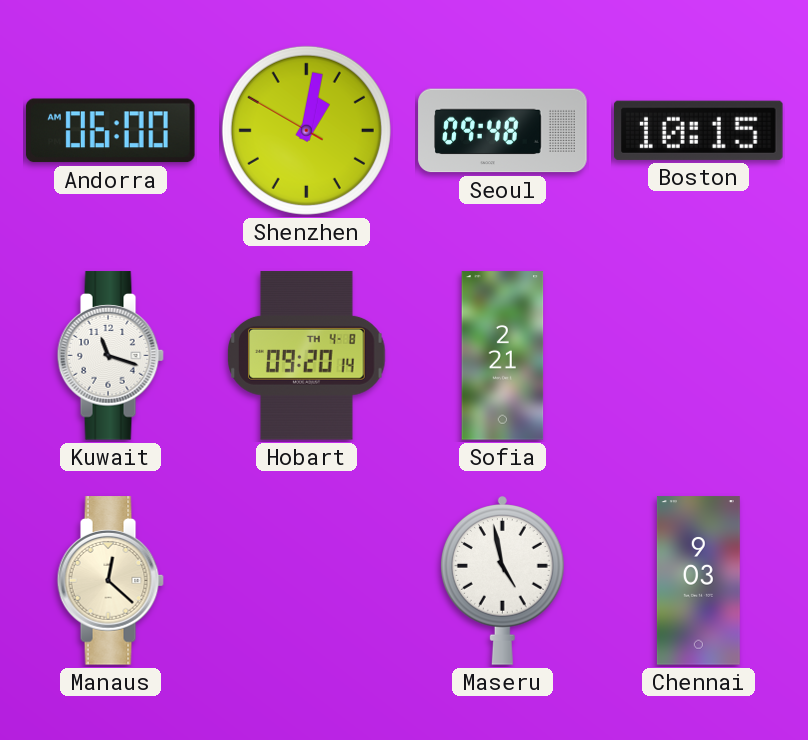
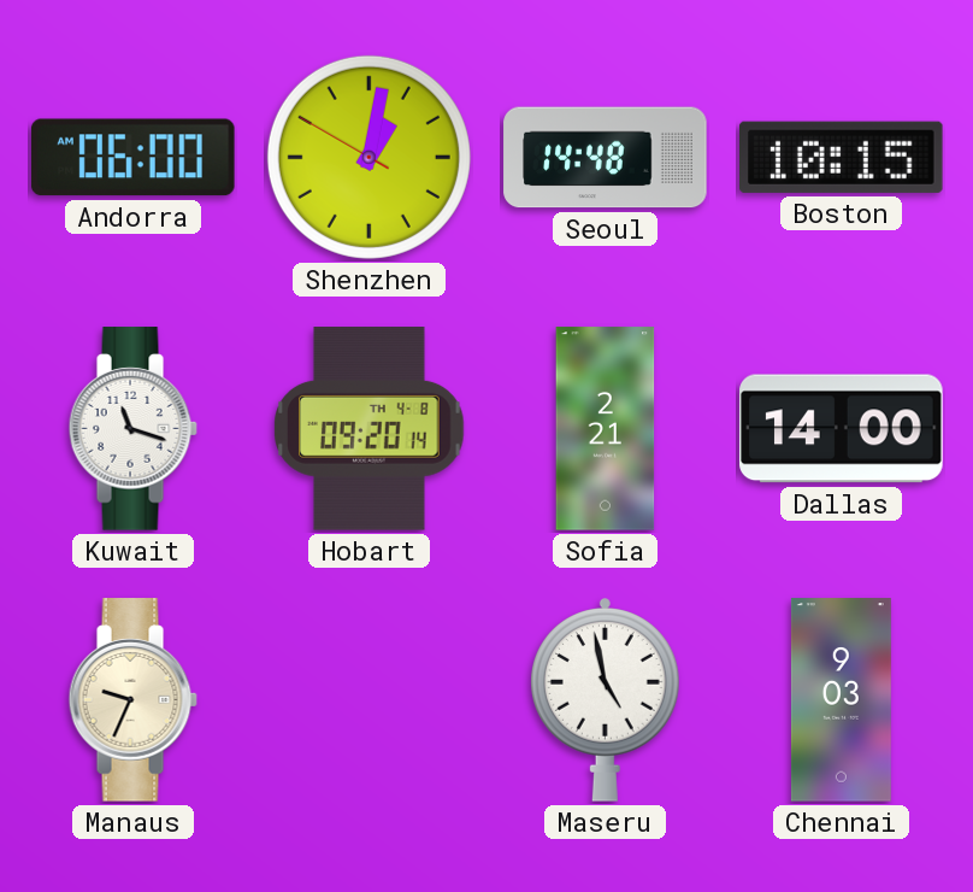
Seoul: 09:48 -> 14:48 (606, 158)
Dallas: none -> 14:00 (842, 429)
Manaus: 12:22 -> 9:34 (132, 700)
